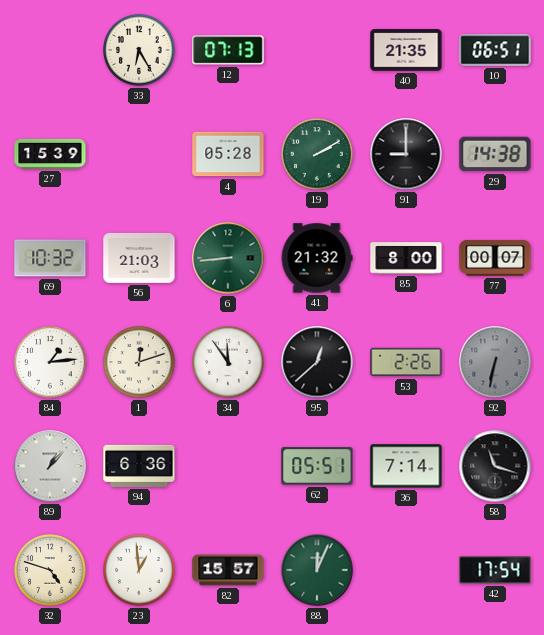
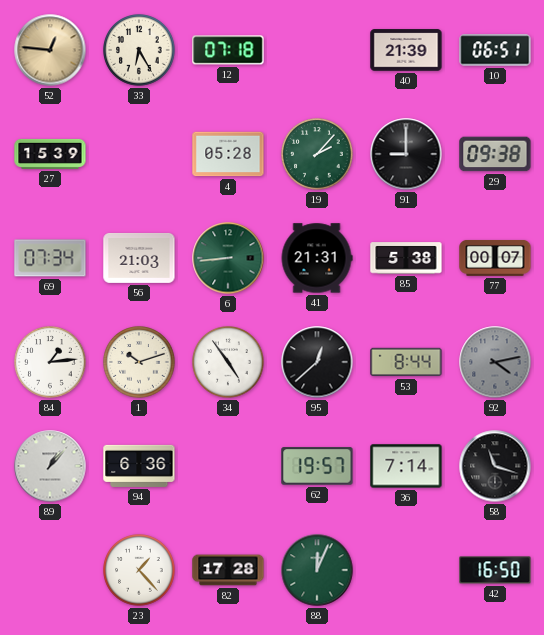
52: none -> 12:46 (50, 50)
12: 07:13 -> 07:18 (228, 50)
40: 21:35 -> 21:39 (406, 50)
19: 2:10 -> 2:07 (317, 154)
29: 14:38 -> 09:38 (495, 154)
69: 10:32 -> 07:34 (50, 258)
41: 21:32 -> 21:31 (317, 258)
85: 8:00 -> 5:38 (406, 258)
1: 12:12 -> 10:12 (139, 362)
34: 11:54 -> 4:54 (228, 362)
53: 2:26 -> 8:44 (406, 362)
92: 6:32 -> 4:13 (495, 362)
62: 05:51 -> 19:57 (317, 466)
32: 4:48 -> none (50, 570)
23: 12:59 -> 1:23 (139, 570)
82: 15:57 -> 17:28 (228, 570)
42: 17:54 -> 16:50 (495, 570)
